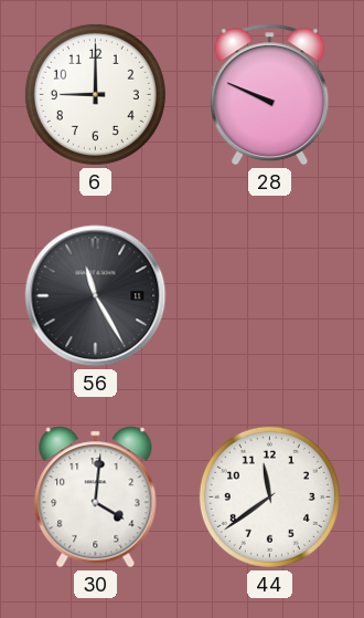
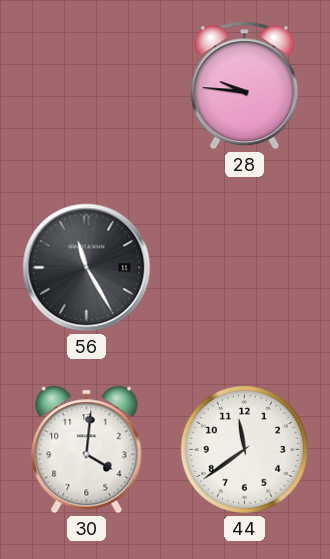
6: 9:00 -> none (95, 94)
28: 9:49 -> 9:46 (245, 86)
